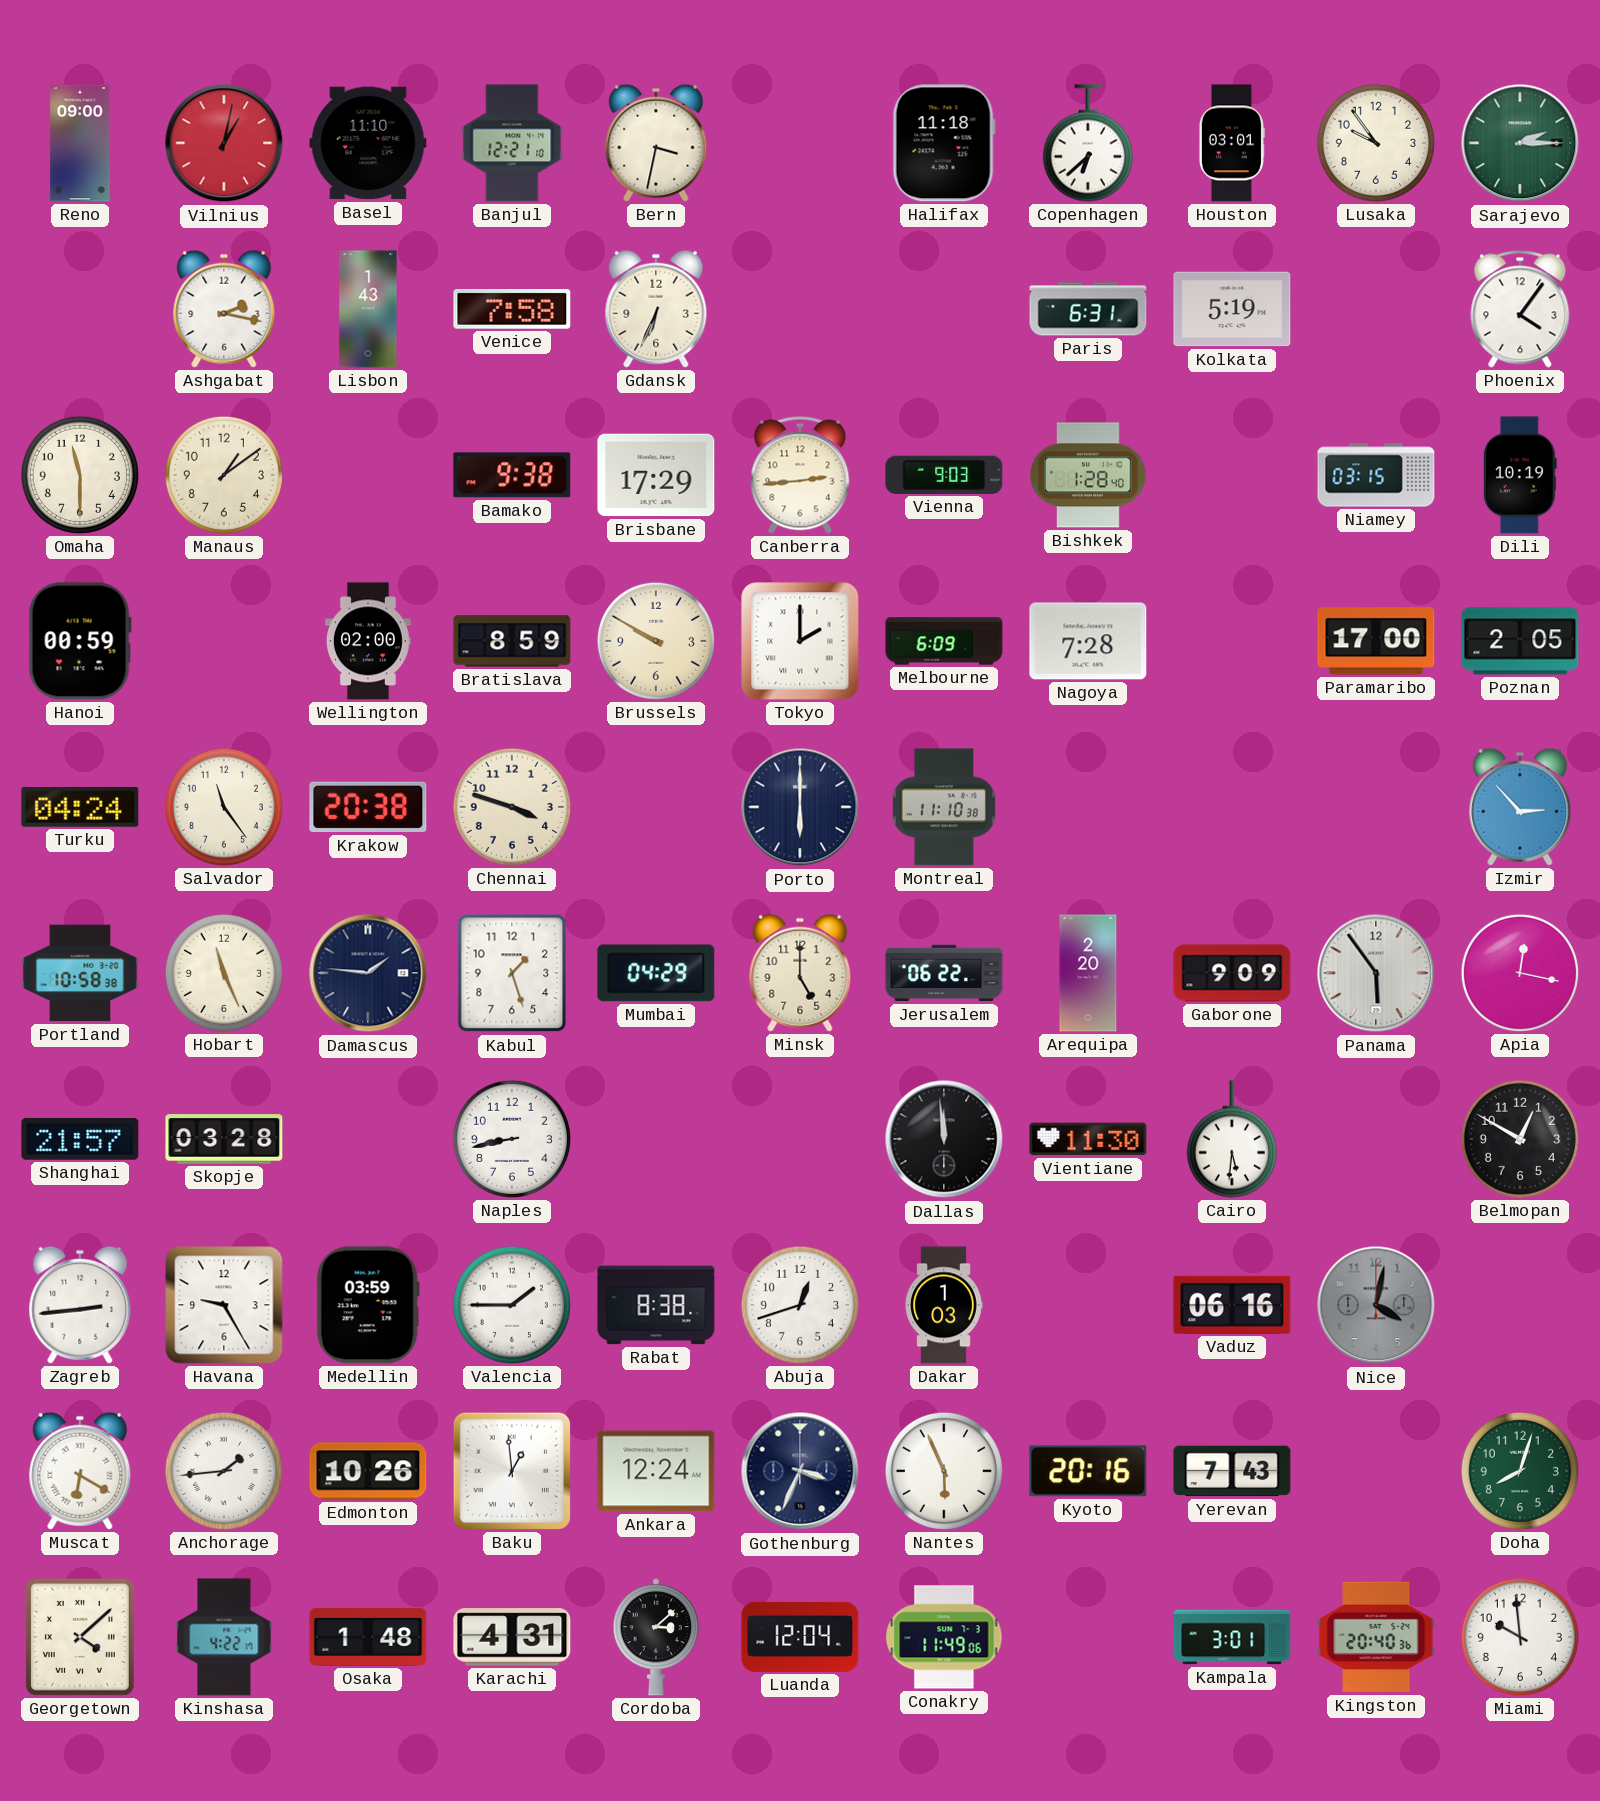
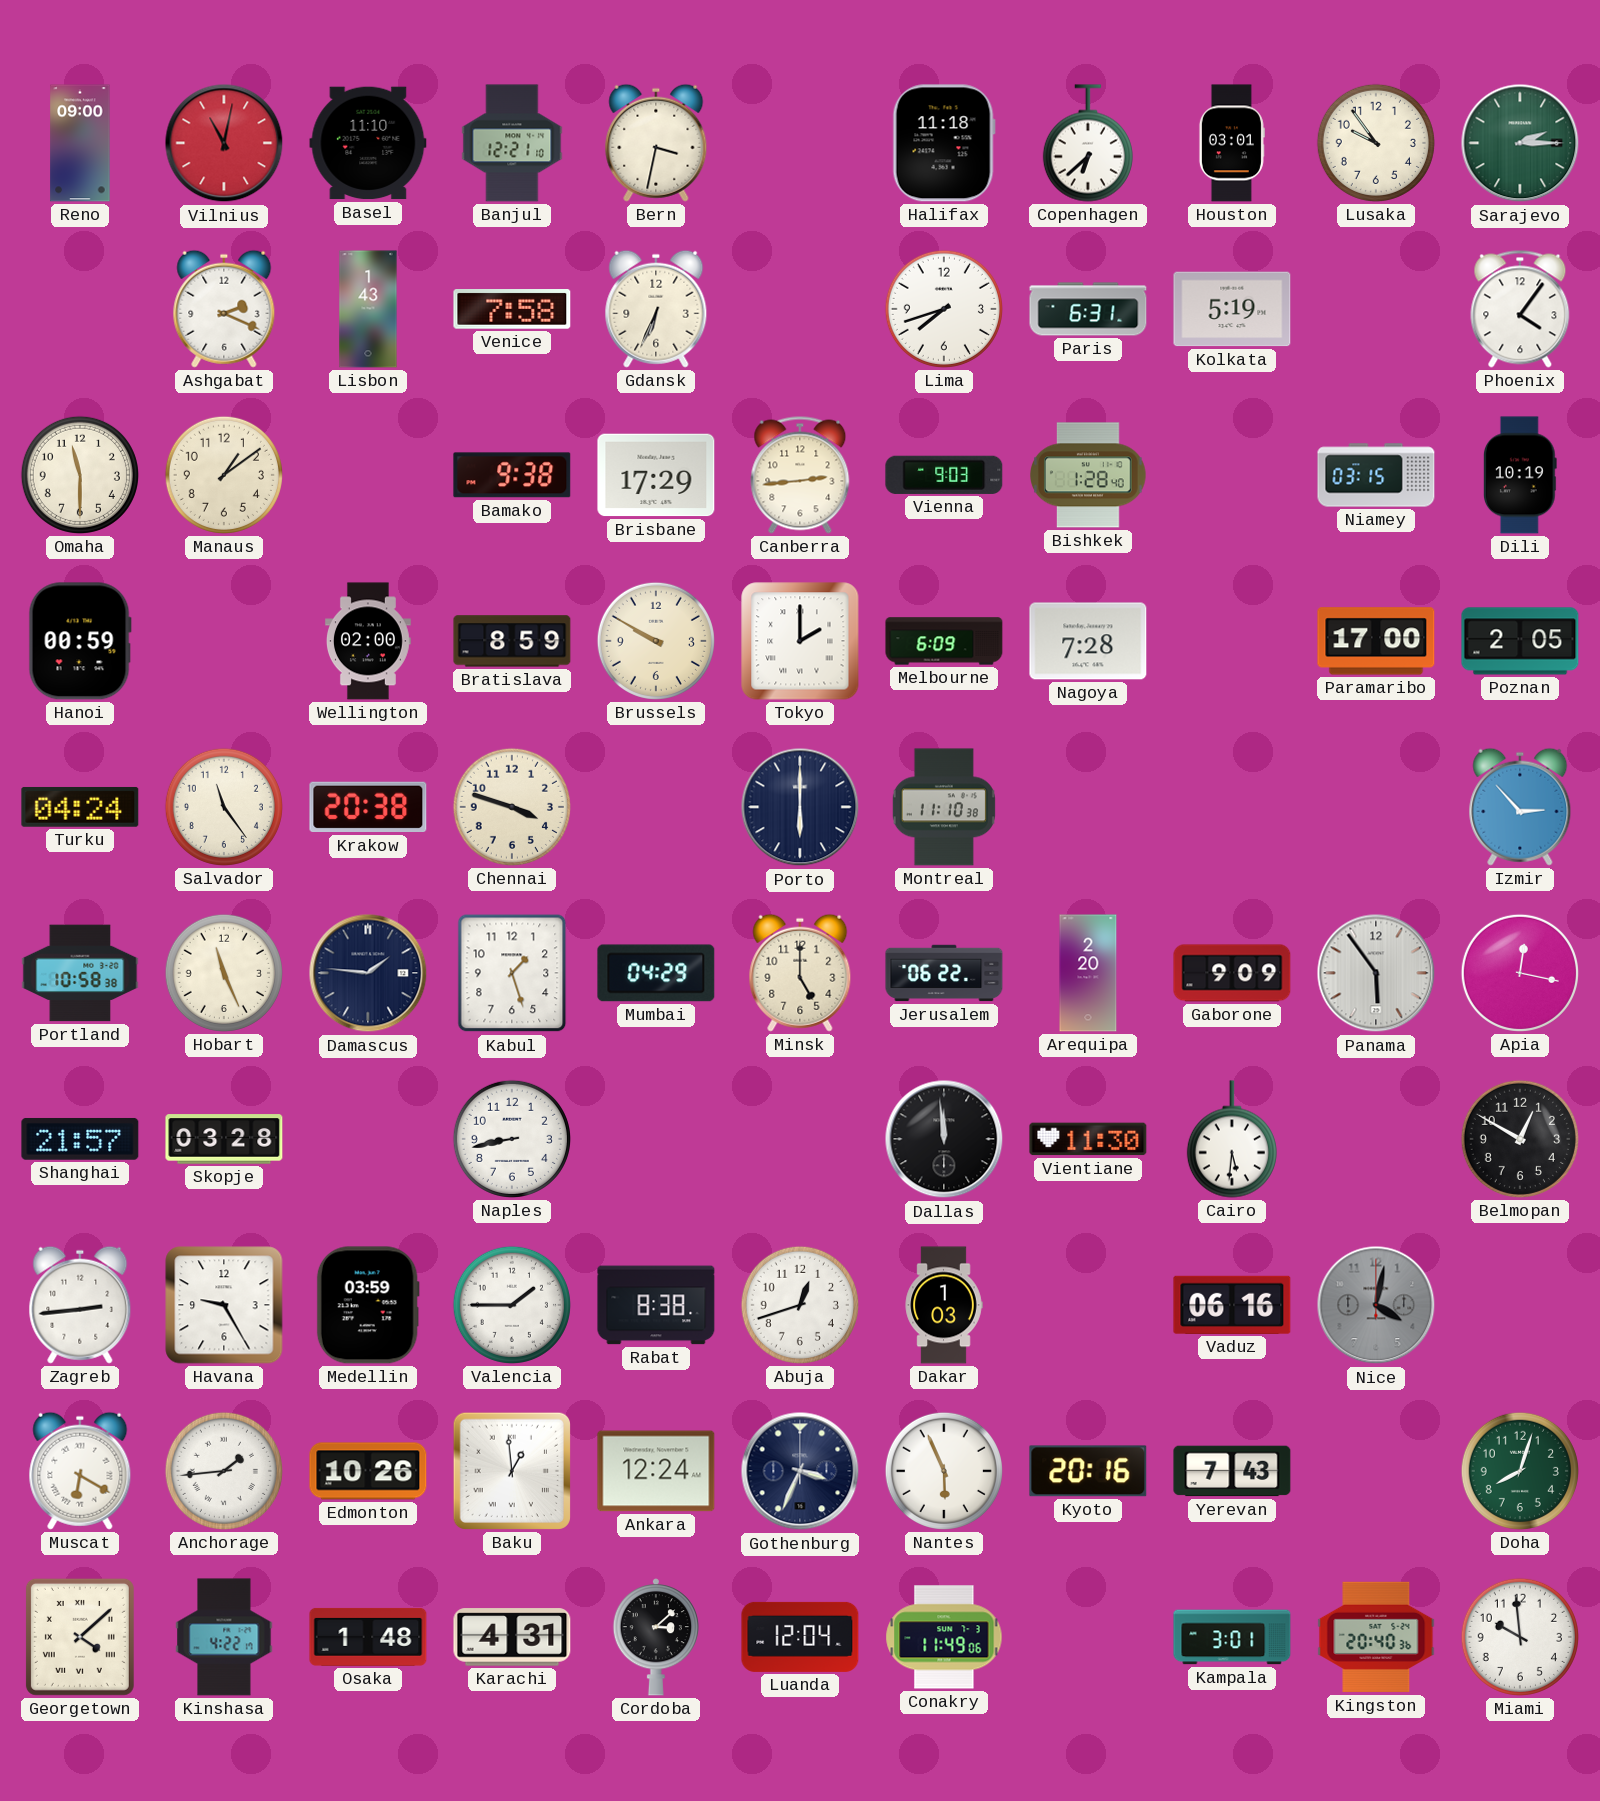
Vilnius: 1:02 -> 11:02 (224, 143)
Ashgabat: 2:17 -> 2:19 (224, 309)
Lima: none -> 7:42 (944, 309)
